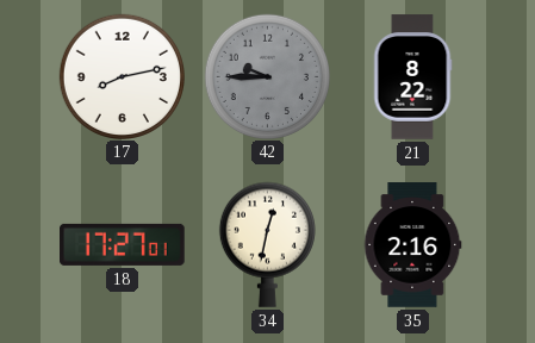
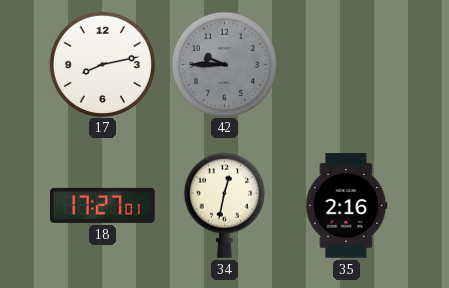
21: 8:22 -> none (412, 77)
